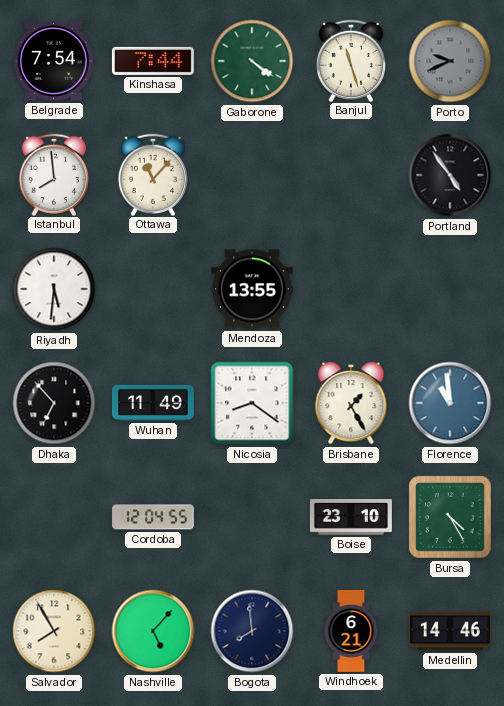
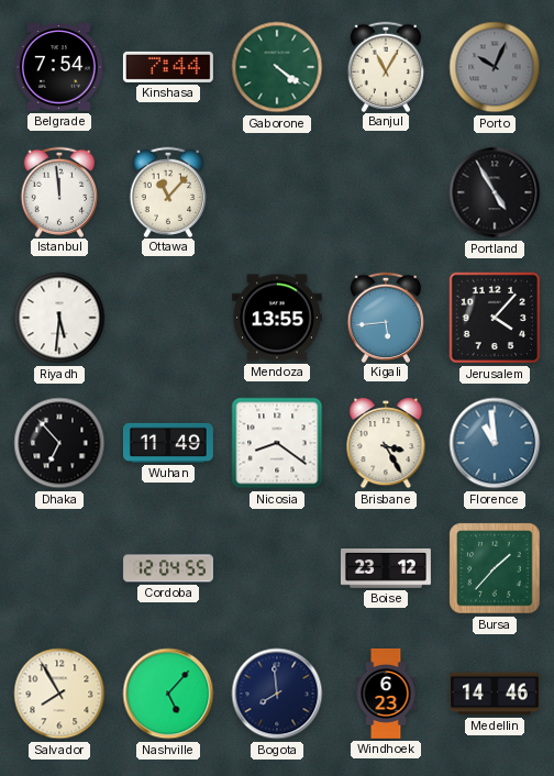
Banjul: 11:27 -> 11:05 (385, 66)
Porto: 9:41 -> 10:04 (495, 67)
Istanbul: 7:59 -> 11:59 (58, 191)
Portland: 4:54 -> 4:55 (495, 192)
Kigali: none -> 5:44 (385, 317)
Jerusalem: none -> 4:07 (495, 318)
Brisbane: 1:25 -> 3:25 (386, 443)
Boise: 23:10 -> 23:12 (386, 569)
Bursa: 4:25 -> 1:37 (495, 568)
Windhoek: 6:21 -> 6:23 (386, 695)
